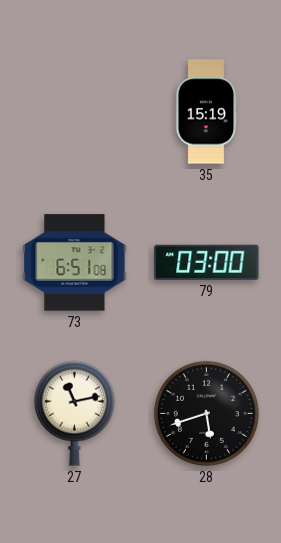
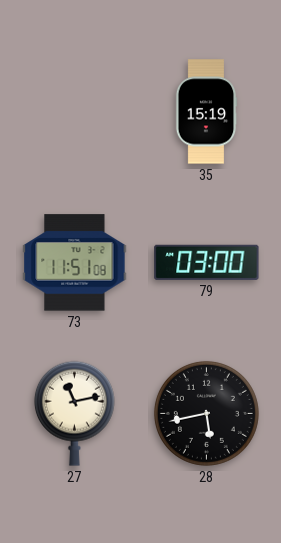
73: 6:51 -> 11:51 (75, 263)
28: 5:42 -> 5:43 (206, 413)
